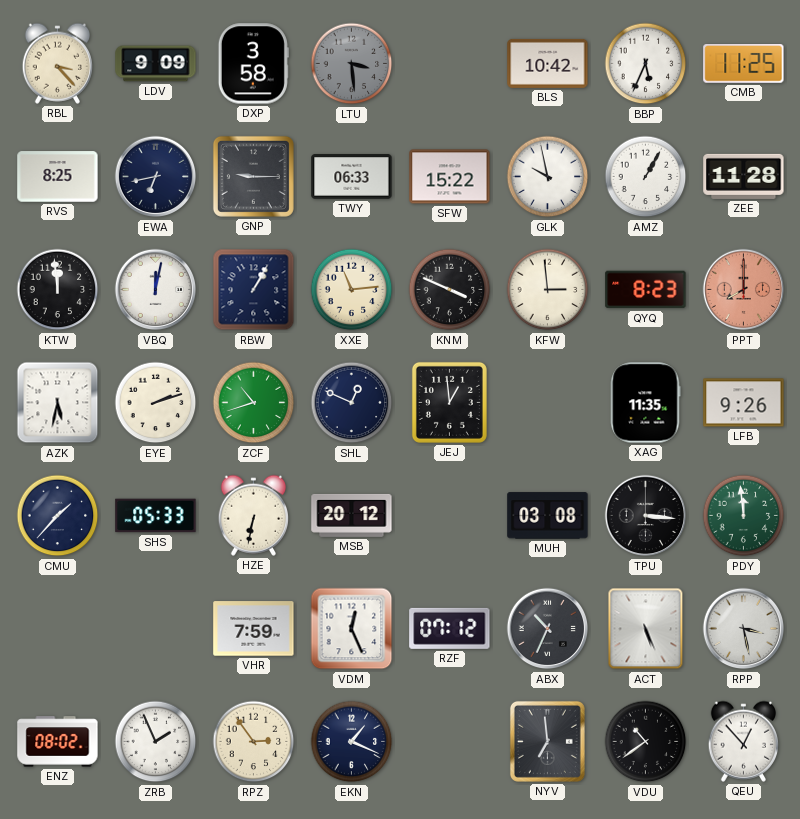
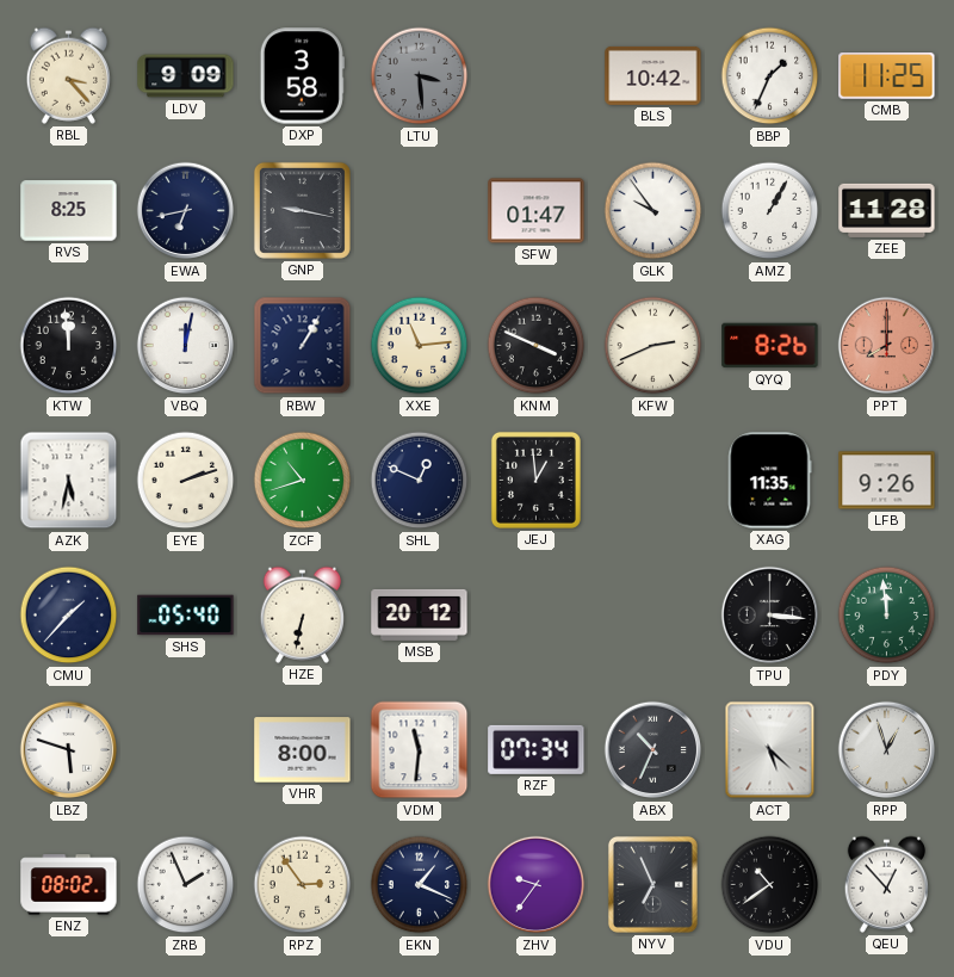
BBP: 5:34 -> 1:34 (770, 76)
GNP: 9:15 -> 9:17 (302, 210)
TWY: 06:33 -> none (352, 177)
SFW: 15:22 -> 01:47 (537, 211)
GLK: 9:58 -> 9:54 (653, 211)
KFW: 2:59 -> 2:41 (653, 346)
QYQ: 8:23 -> 8:26 (770, 346)
SHS: 05:33 -> 05:40 (186, 616)
MUH: 03:08 -> none (548, 516)
LBZ: none -> 5:48 (69, 750)
VHR: 7:59 -> 8:00 (303, 750)
VDM: 12:26 -> 11:31 (420, 750)
RZF: 07:12 -> 07:34 (537, 749)
ACT: 5:26 -> 5:22 (770, 750)
RPP: 3:28 -> 12:57 (887, 750)
ZHV: none -> 9:36 (537, 885)
NYV: 6:59 -> 6:56 (652, 884)
